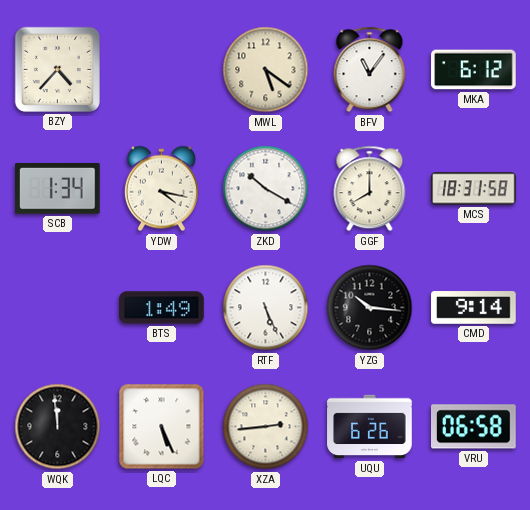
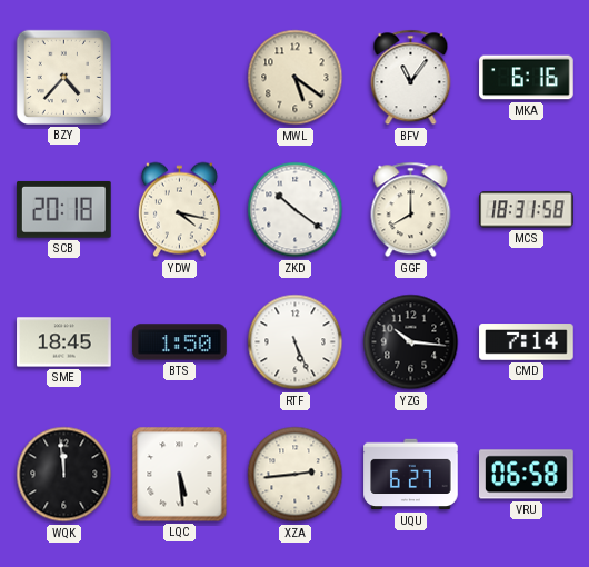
MKA: 6:12 -> 6:16 (527, 78)
SCB: 1:34 -> 20:18 (64, 209)
ZKD: 10:20 -> 10:21 (296, 210)
SME: none -> 18:45 (64, 342)
BTS: 1:49 -> 1:50 (180, 342)
CMD: 9:14 -> 7:14 (527, 342)
LQC: 5:26 -> 5:29 (180, 475)
UQU: 6:26 -> 6:27 (411, 475)
